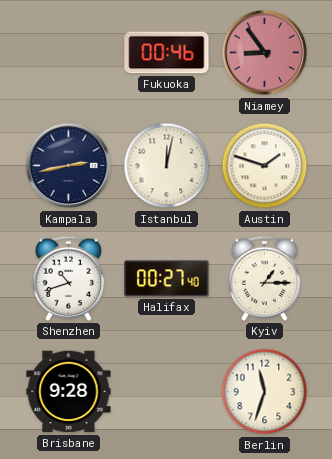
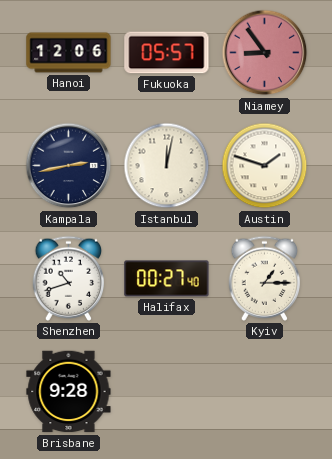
Hanoi: none -> 12:06 (69, 53)
Fukuoka: 00:46 -> 05:57 (167, 53)
Berlin: 11:33 -> none (265, 392)
